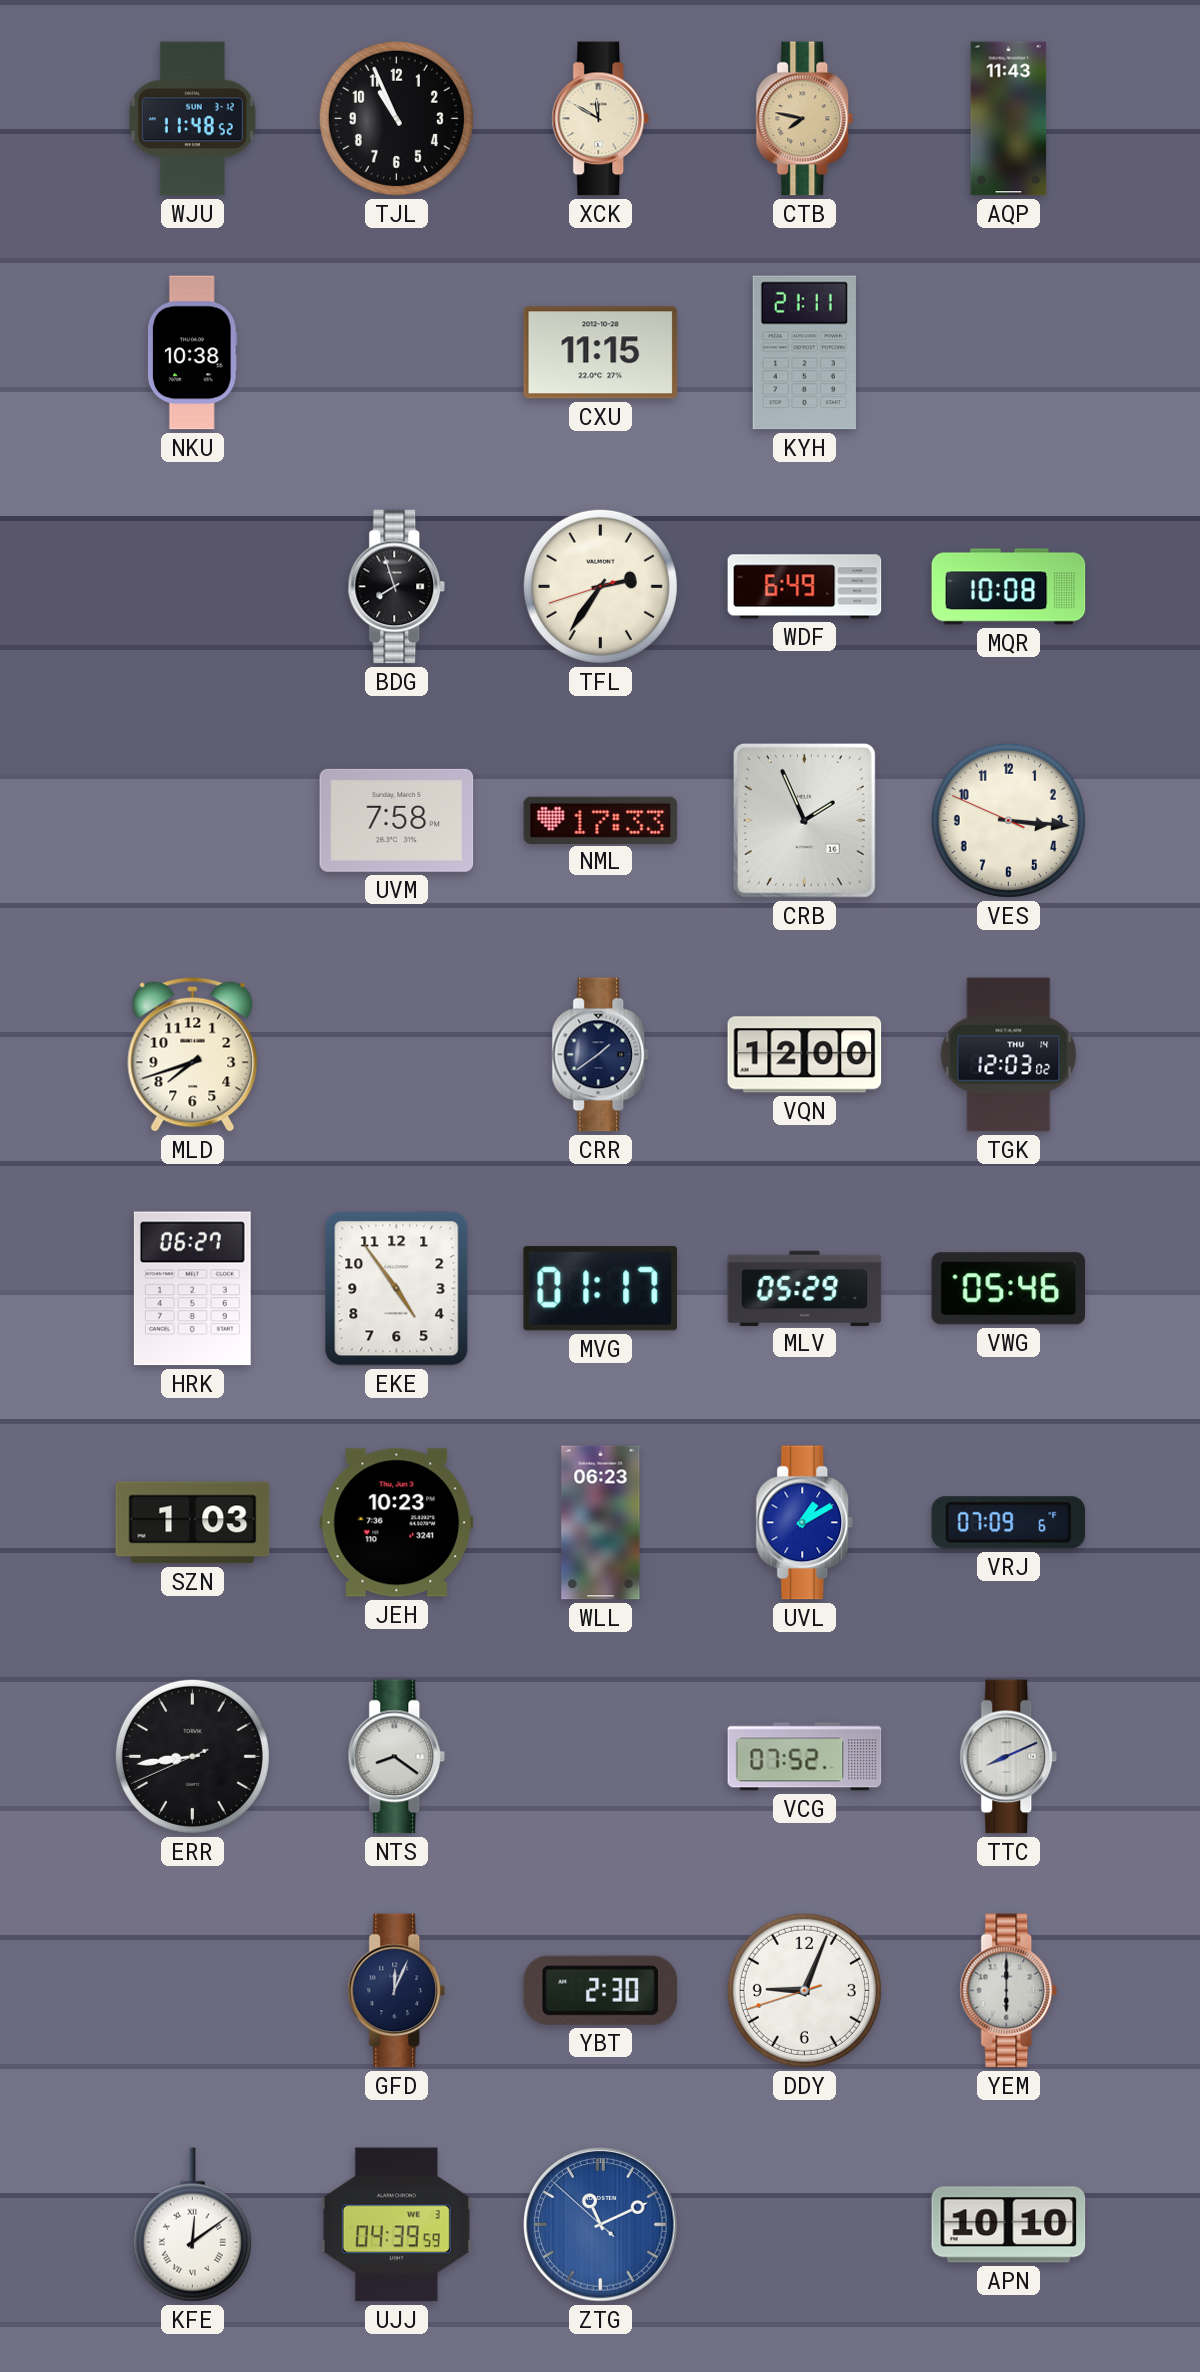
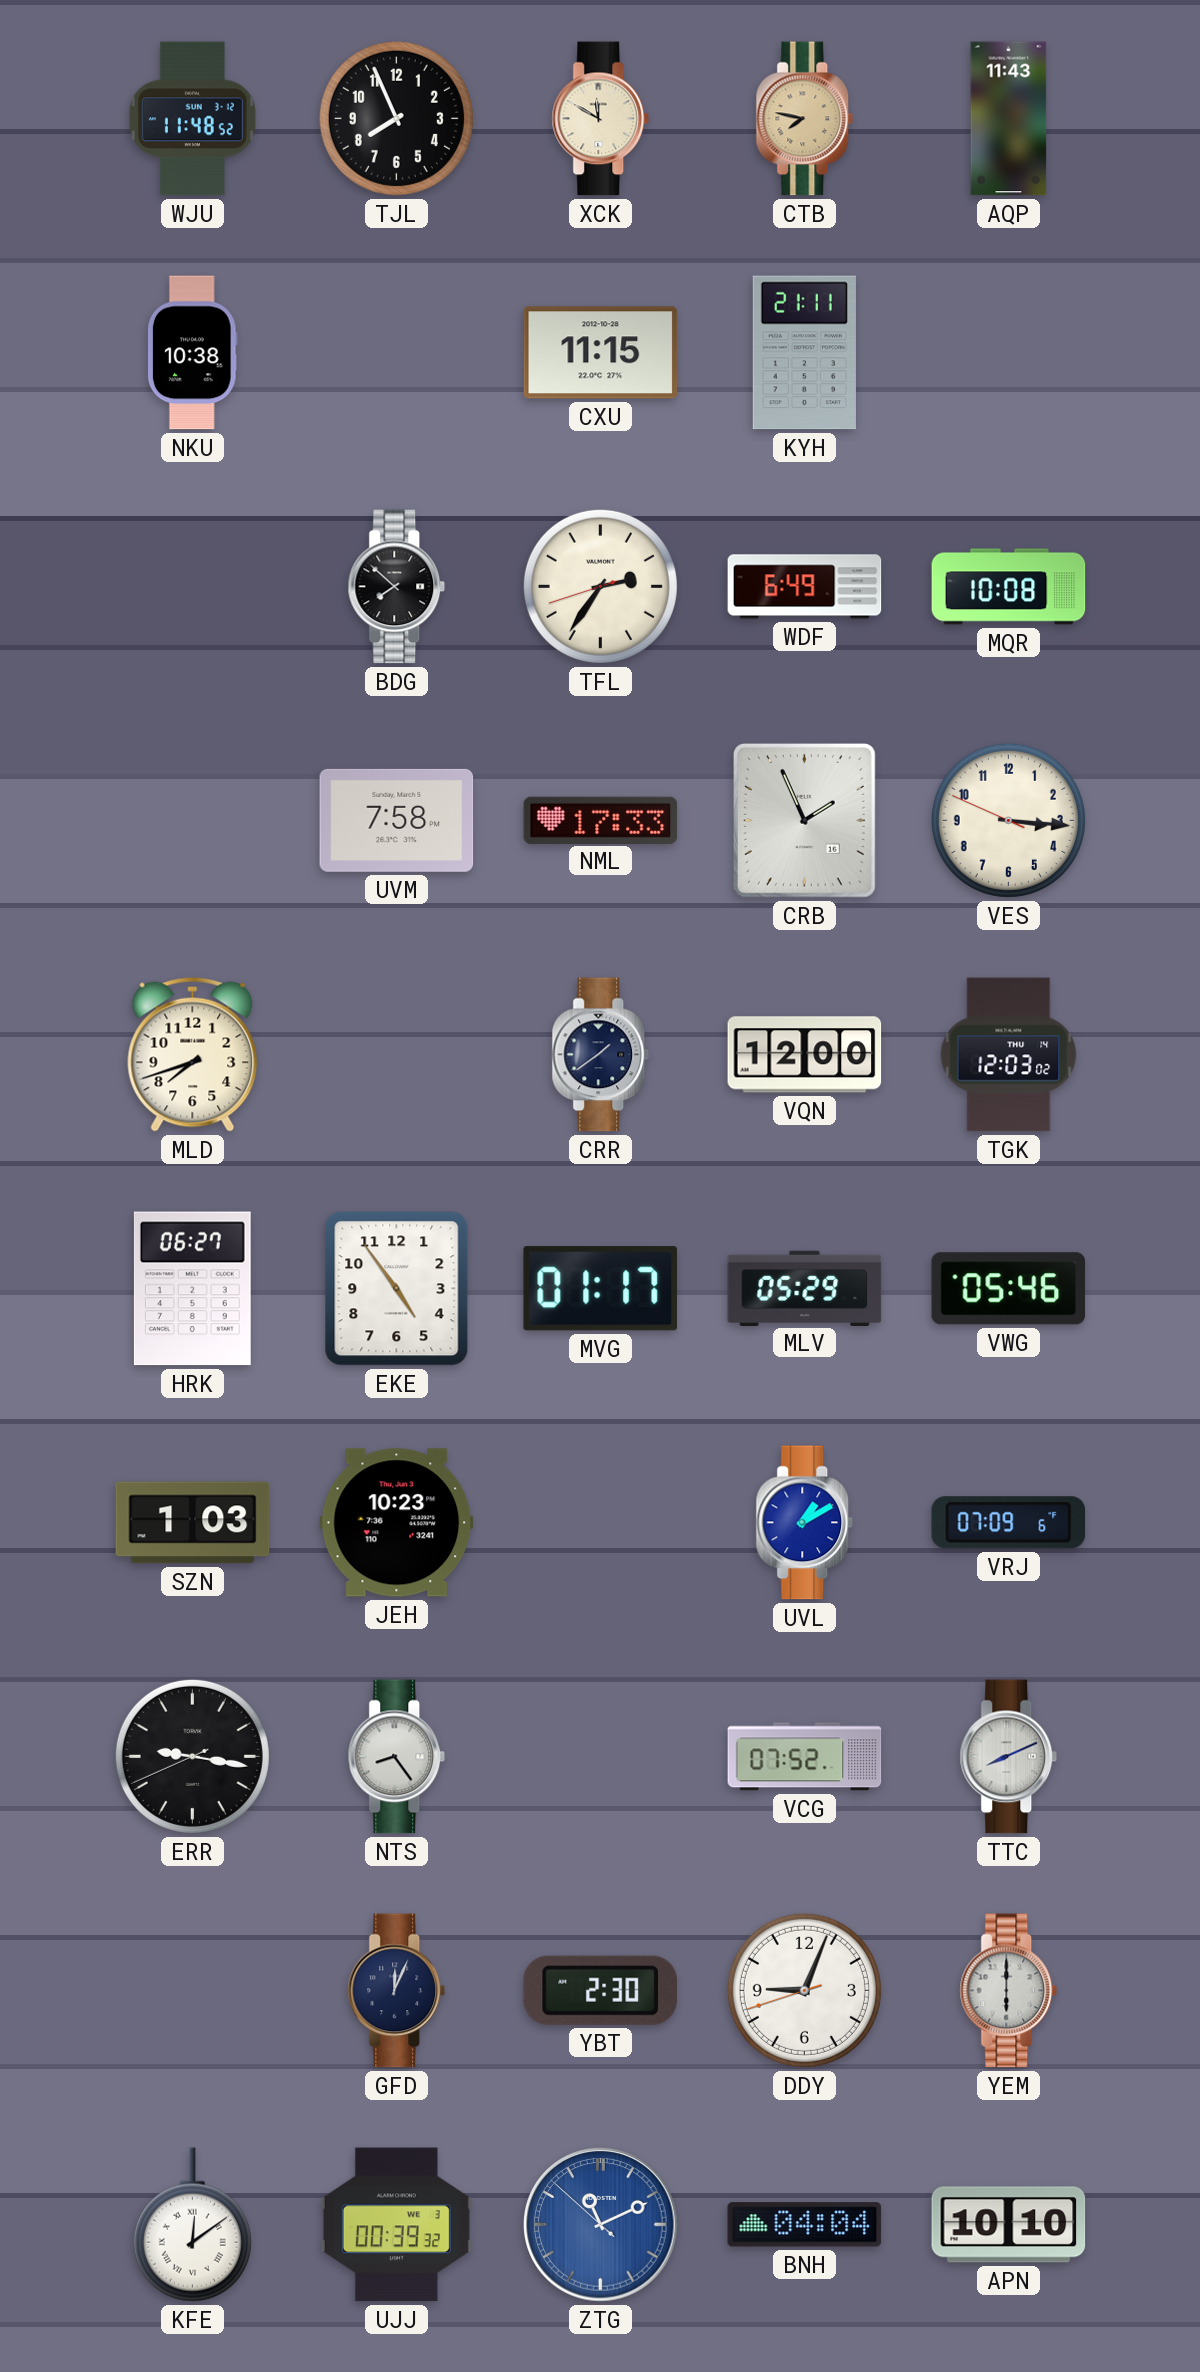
TJL: 10:56 -> 7:56 (396, 118)
BDG: 7:57 -> 7:52 (397, 587)
WLL: 06:23 -> none (601, 1523)
ERR: 8:43 -> 9:16 (192, 1756)
NTS: 8:21 -> 8:24 (397, 1757)
UJJ: 04:39 -> 00:39 (396, 2225)
BNH: none -> 04:04 (805, 2225)
